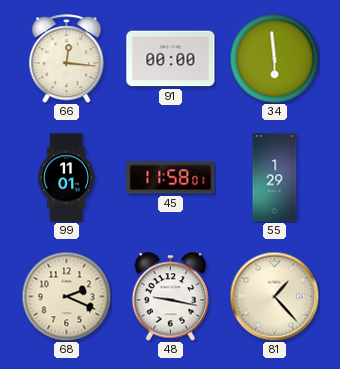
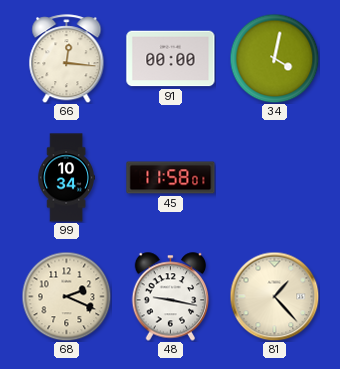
34: 5:59 -> 4:02 (274, 58)
99: 11:01 -> 10:34 (66, 178)
55: 1:29 -> none (275, 178)
